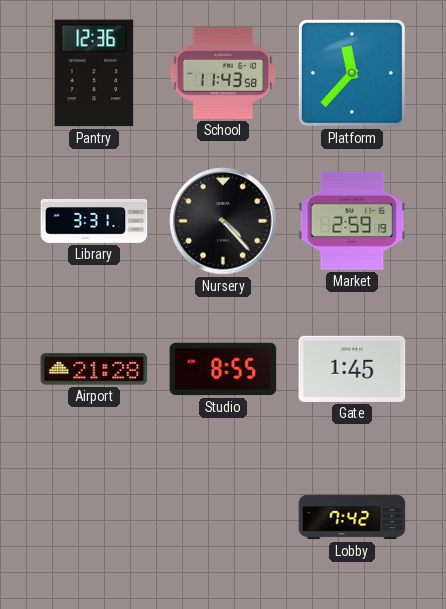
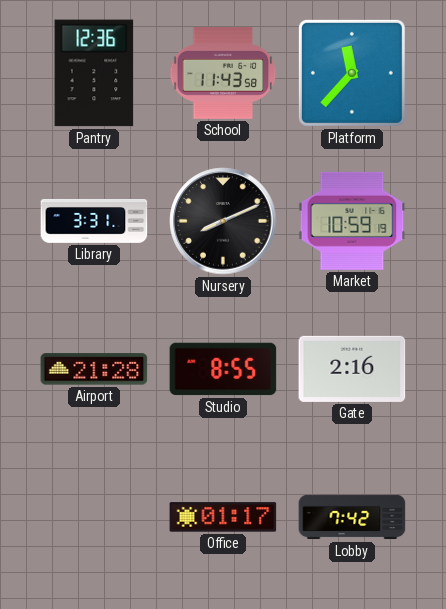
Nursery: 4:23 -> 8:11 (223, 221)
Market: 2:59 -> 10:59 (352, 221)
Gate: 1:45 -> 2:16 (352, 369)
Office: none -> 01:17 (223, 517)
